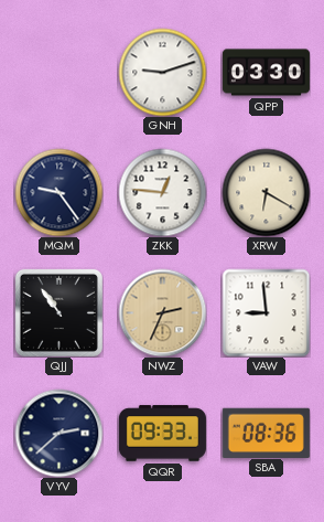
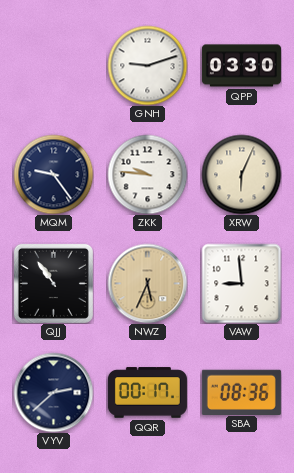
ZKK: 12:46 -> 9:46 (147, 174)
XRW: 6:20 -> 6:04 (241, 174)
NWZ: 2:34 -> 5:34 (147, 283)
QQR: 09:33 -> 00:17 (147, 393)
